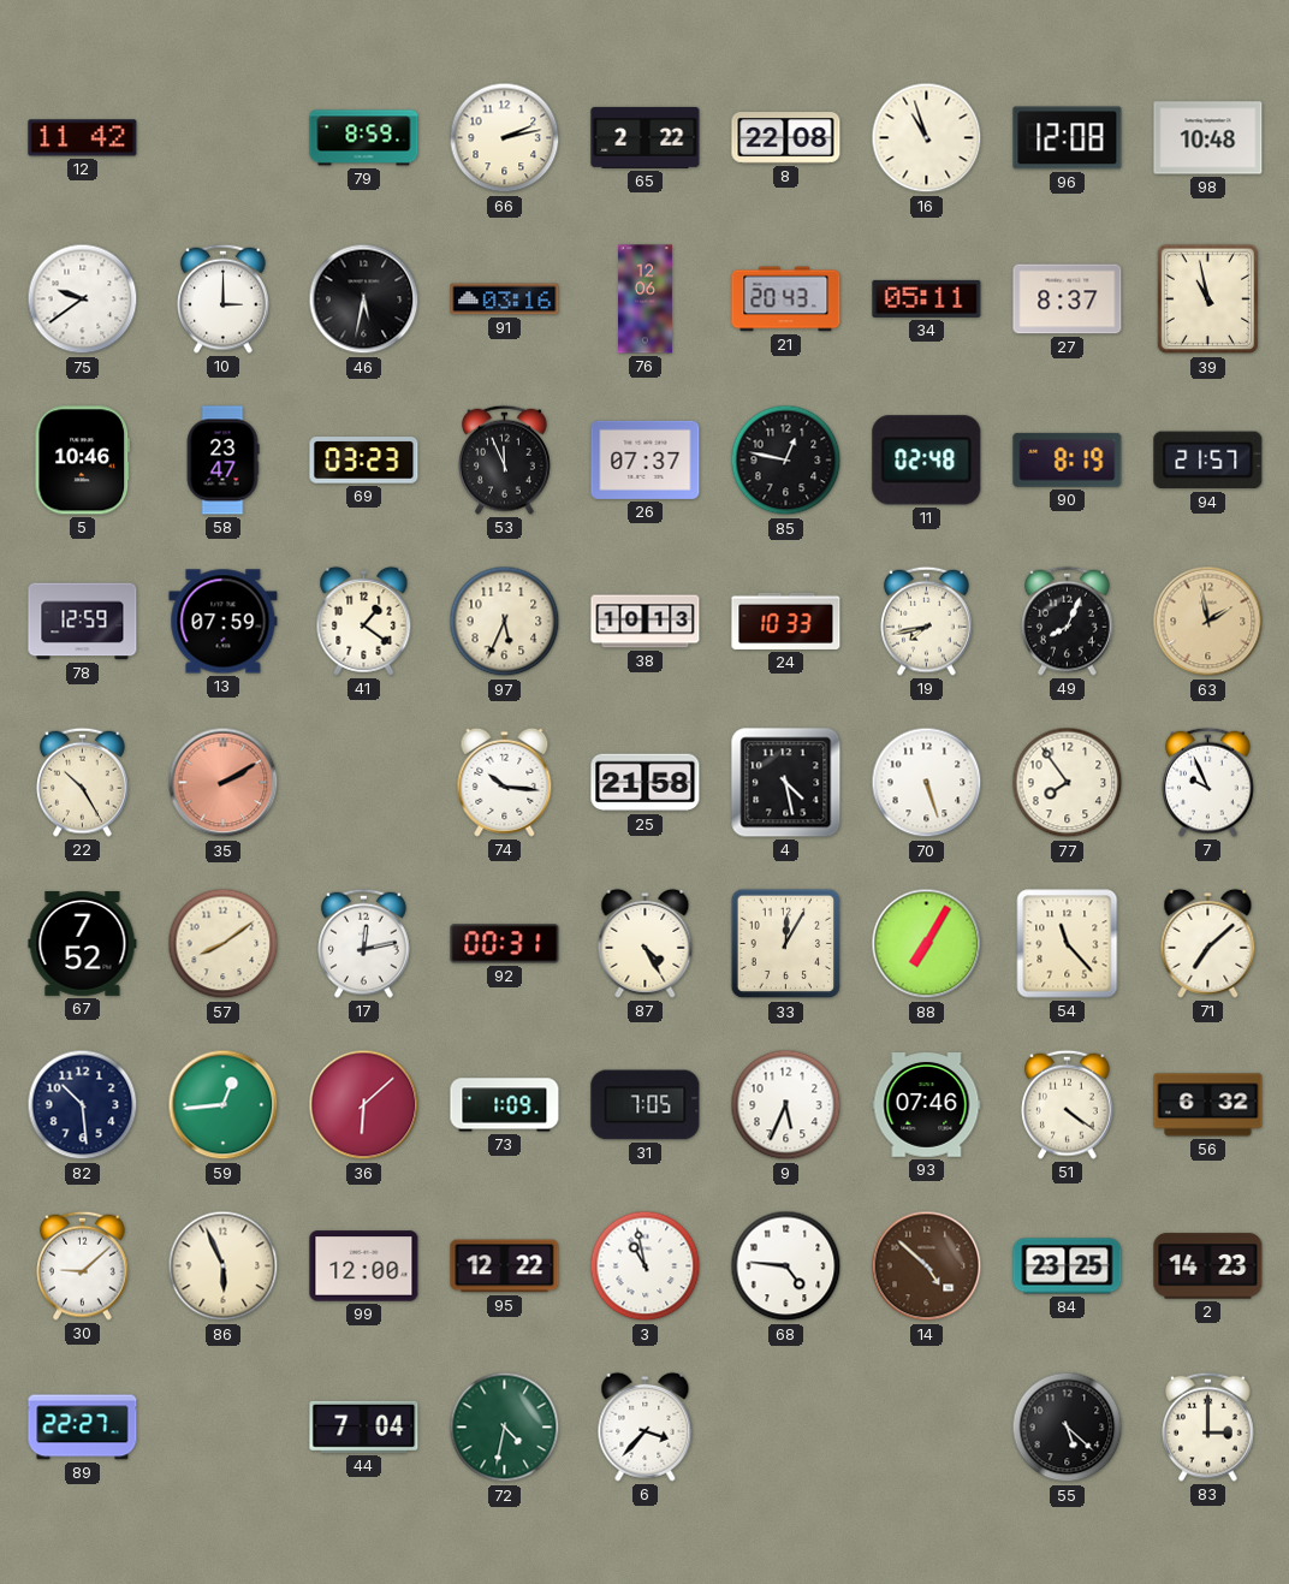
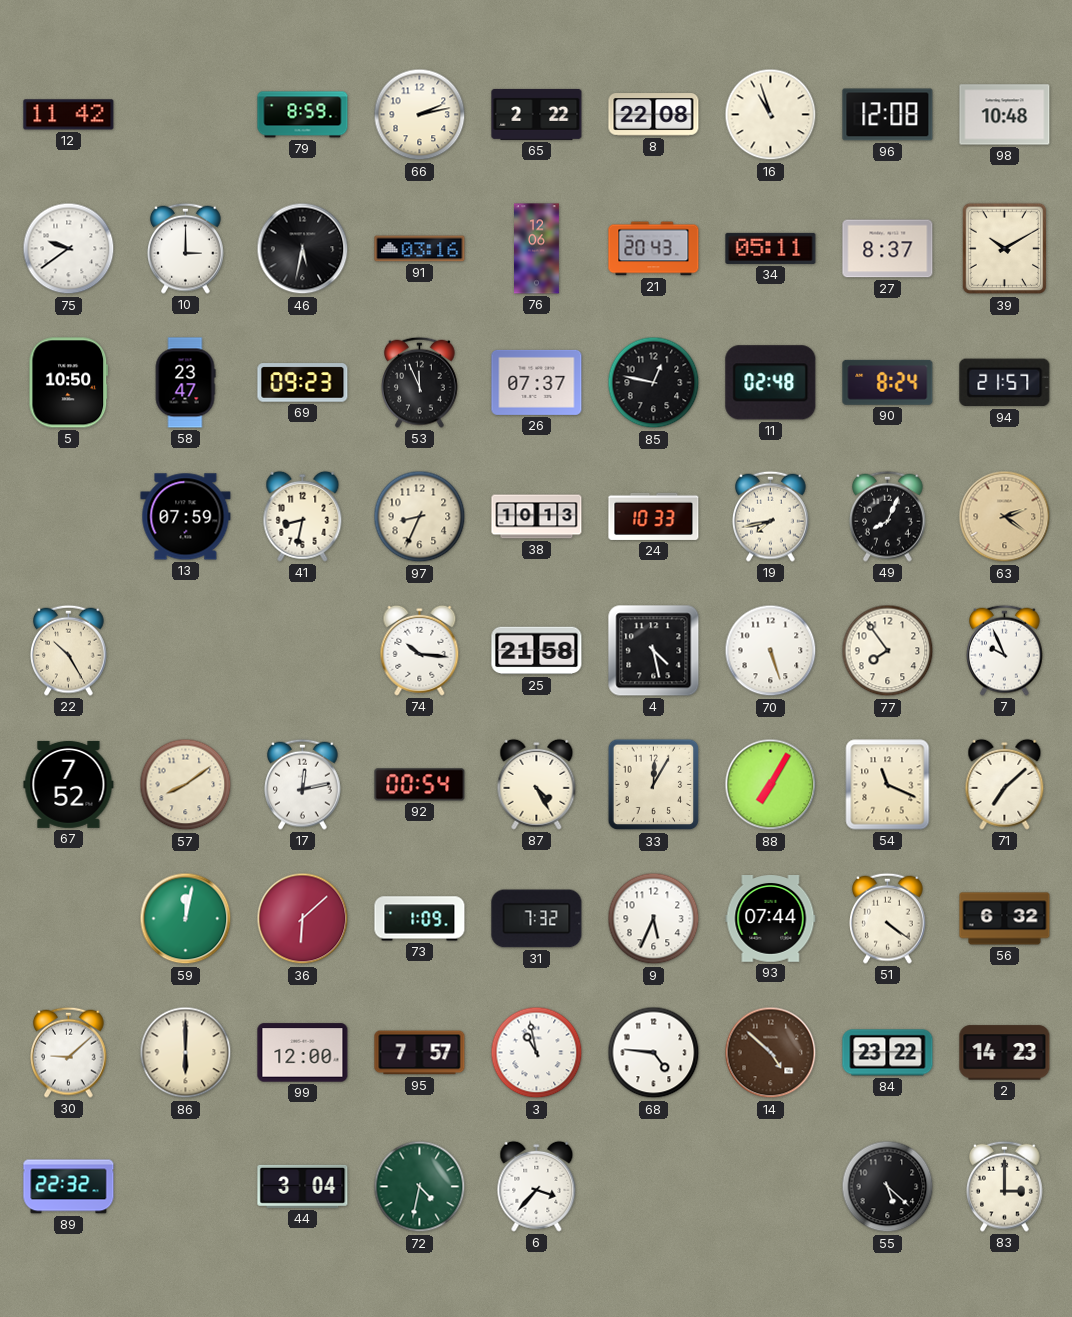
39: 10:58 -> 10:10 (1005, 249)
5: 10:46 -> 10:50 (69, 383)
69: 03:23 -> 09:23 (303, 383)
90: 8:19 -> 8:24 (888, 382)
78: 12:59 -> none (83, 622)
41: 1:21 -> 8:32 (303, 516)
97: 5:34 -> 8:34 (420, 517)
63: 1:58 -> 2:21 (1005, 517)
35: 2:10 -> none (224, 783)
92: 00:31 -> 00:54 (420, 785)
54: 11:23 -> 11:19 (888, 785)
82: 10:29 -> none (83, 1105)
59: 12:44 -> 12:02 (186, 919)
31: 7:05 -> 7:32 (537, 919)
93: 07:46 -> 07:44 (771, 919)
86: 5:56 -> 6:00 (186, 1053)
95: 12:22 -> 7:57 (420, 1053)
84: 23:25 -> 23:22 (888, 1053)
89: 22:27 -> 22:32 (69, 1187)
44: 7:04 -> 3:04 (303, 1186)
